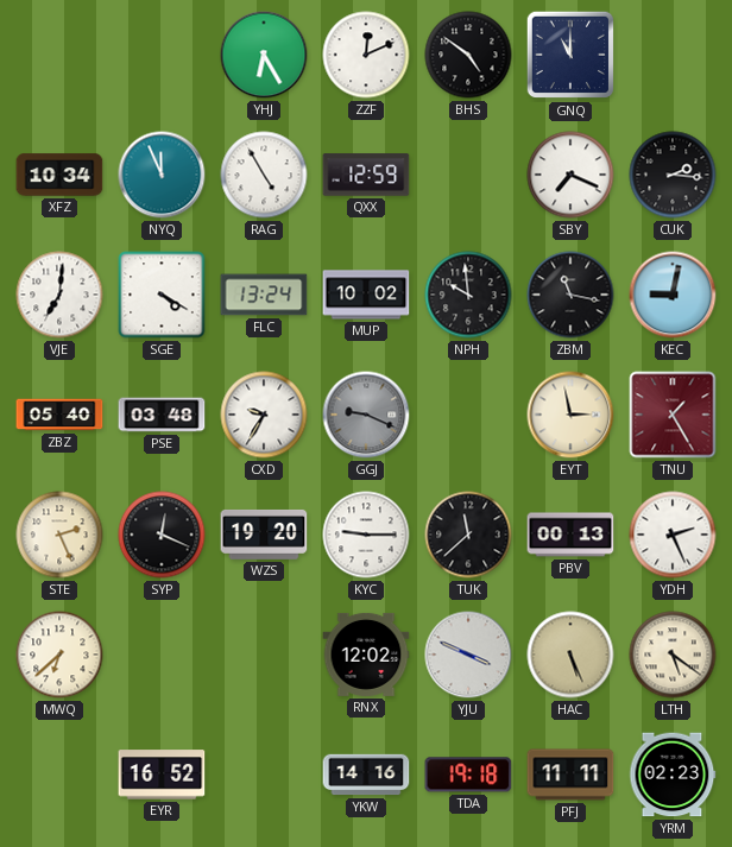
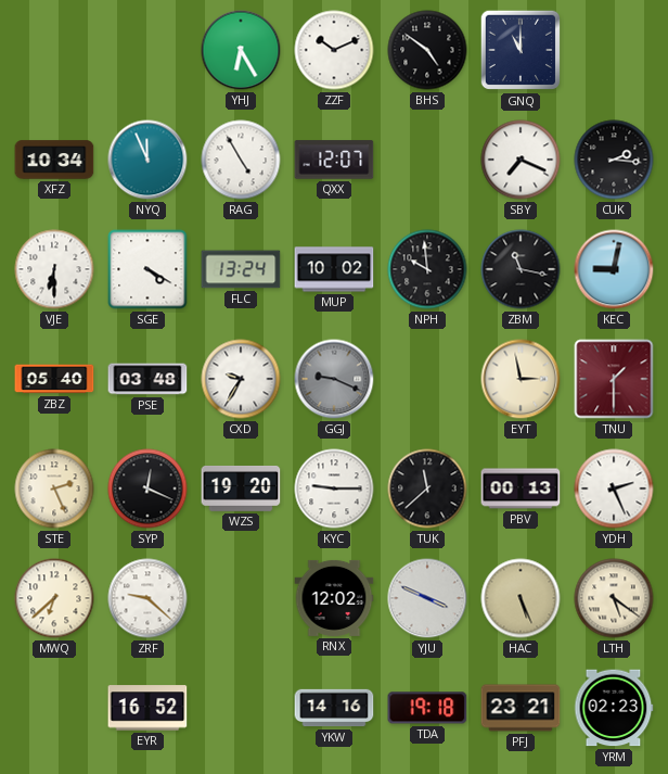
ZZF: 12:11 -> 10:11 (334, 50)
QXX: 12:59 -> 12:07 (334, 160)
VJE: 7:01 -> 6:30 (54, 269)
TNU: 1:25 -> 1:30 (614, 379)
ZRF: none -> 9:22 (147, 598)
PFJ: 11:11 -> 23:21 (521, 708)
